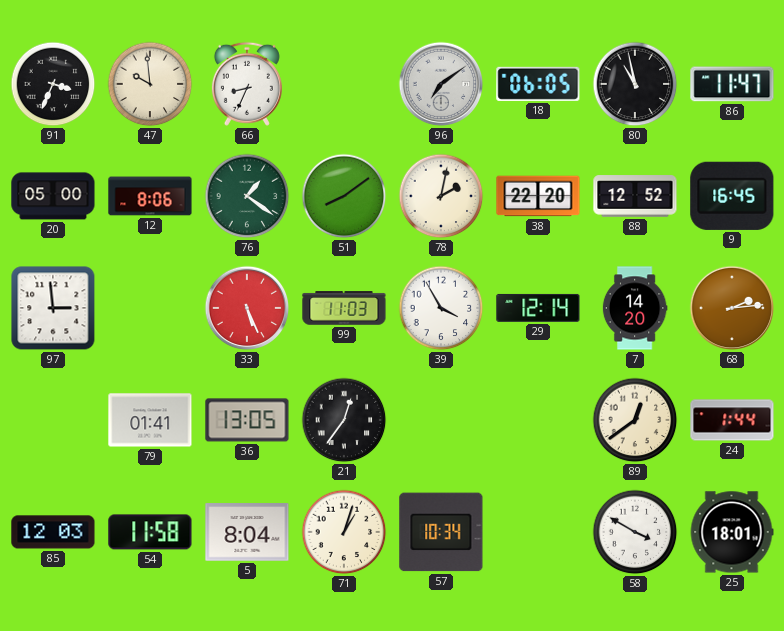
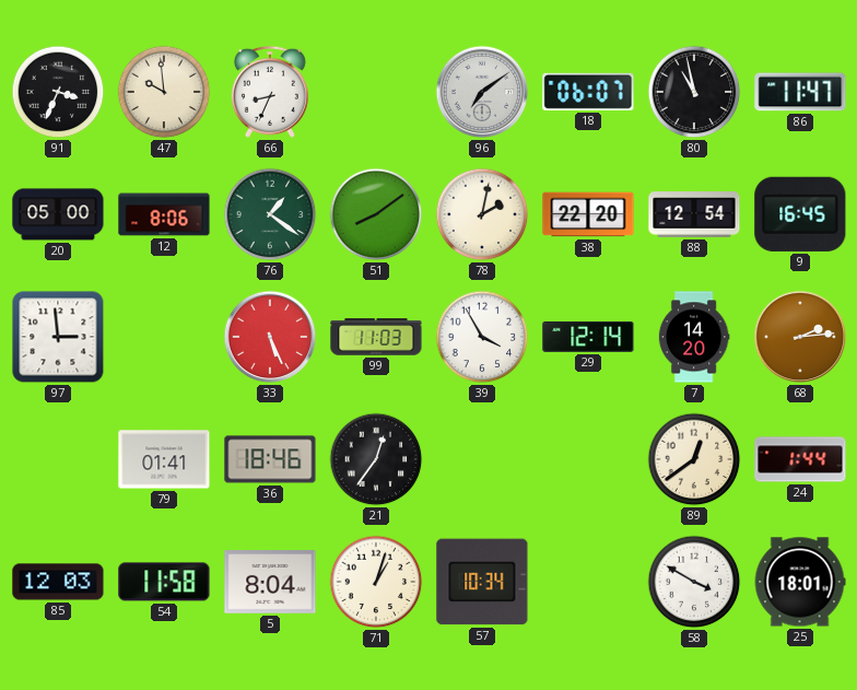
18: 06:05 -> 06:07 (588, 92)
88: 12:52 -> 12:54 (694, 214)
36: 13:05 -> 18:46 (270, 459)
